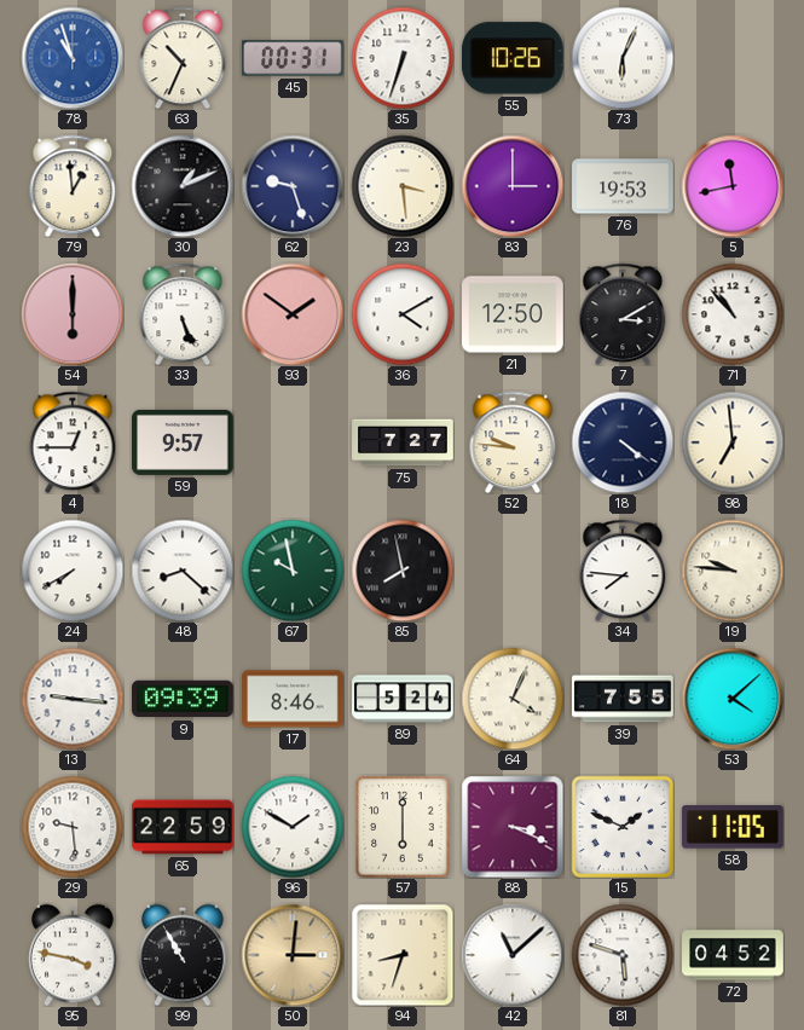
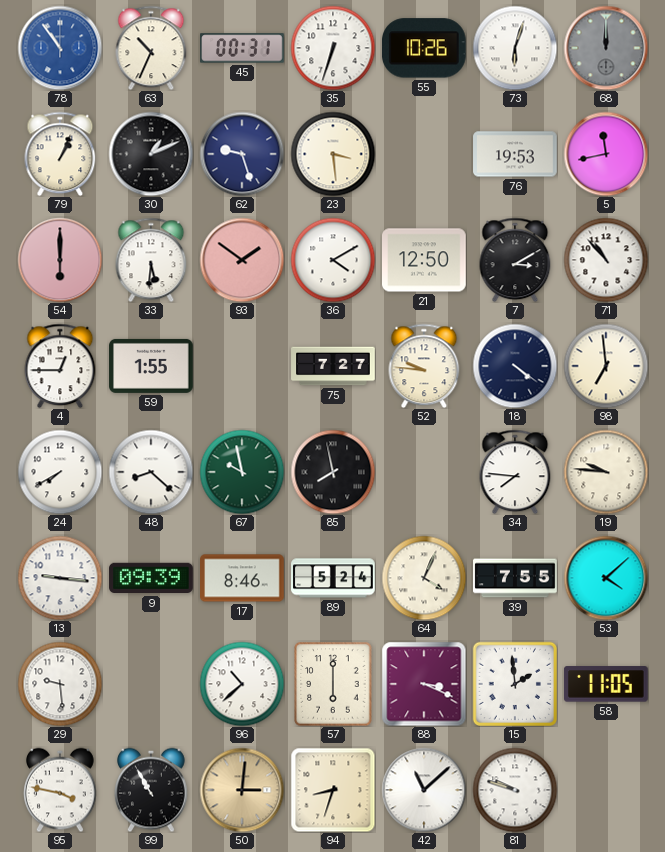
78: 10:57 -> 10:54 (60, 48)
73: 6:04 -> 6:03 (515, 48)
68: none -> 12:00 (606, 48)
79: 12:59 -> 1:04 (60, 154)
83: 3:00 -> none (513, 186)
33: 5:26 -> 5:31 (151, 260)
59: 9:57 -> 1:55 (151, 366)
65: 22:59 -> none (183, 827)
96: 1:50 -> 10:38 (242, 684)
15: 1:49 -> 1:59 (514, 683)
81: 5:48 -> 9:48 (515, 790)
72: 04:52 -> none (733, 955)
